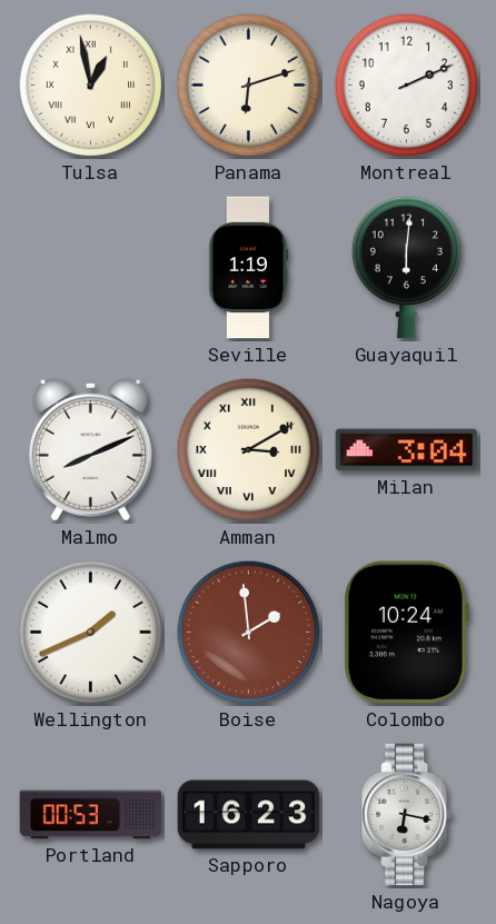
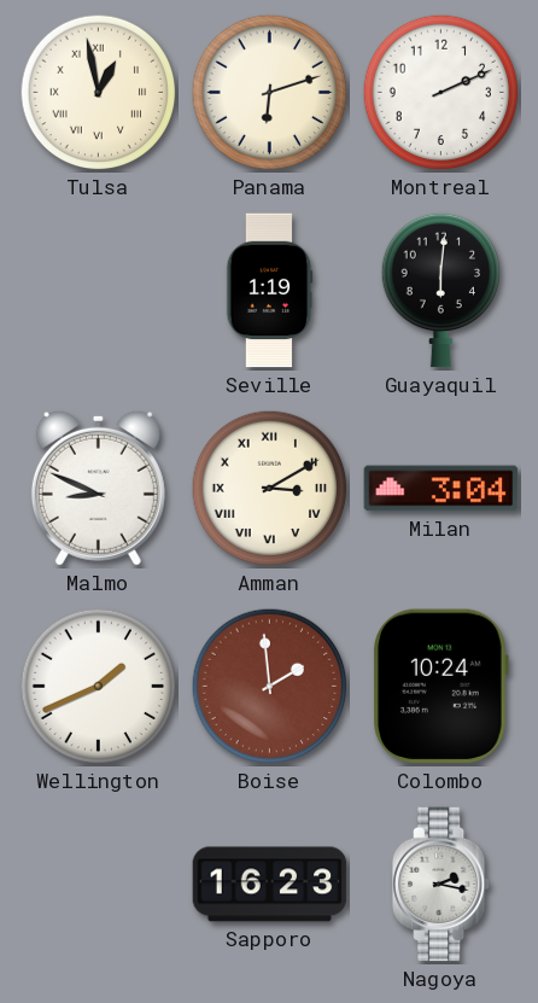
Malmo: 8:11 -> 8:49 (98, 488)
Portland: 00:53 -> none (91, 815)
Nagoya: 6:17 -> 2:17 (443, 885)
